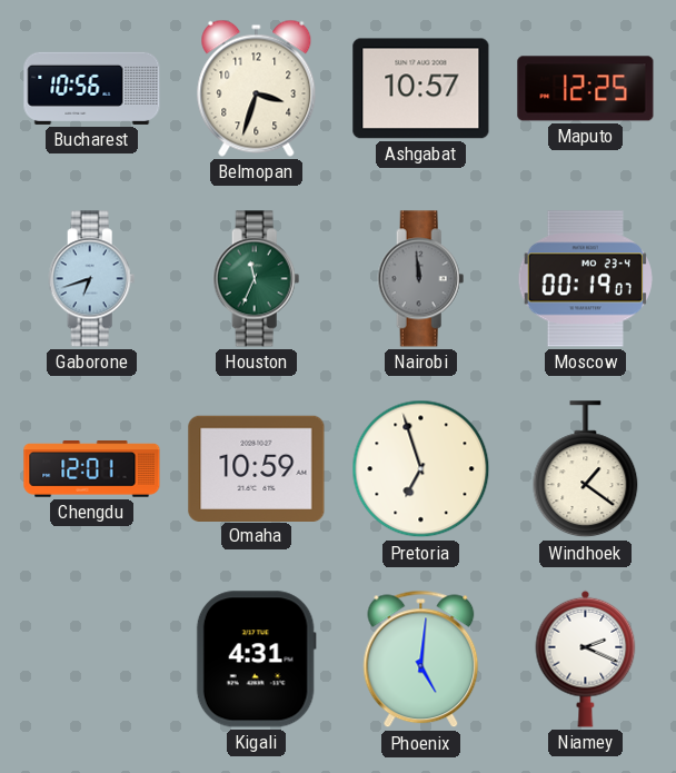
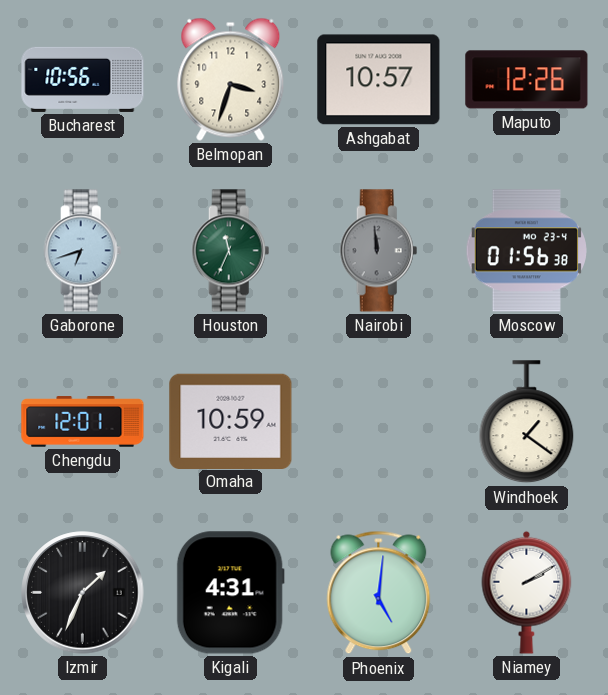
Maputo: 12:25 -> 12:26 (527, 80)
Moscow: 00:19 -> 01:56 (526, 251)
Pretoria: 6:57 -> none (421, 469)
Izmir: none -> 1:34 (83, 593)
Niamey: 2:19 -> 2:10 (527, 592)
